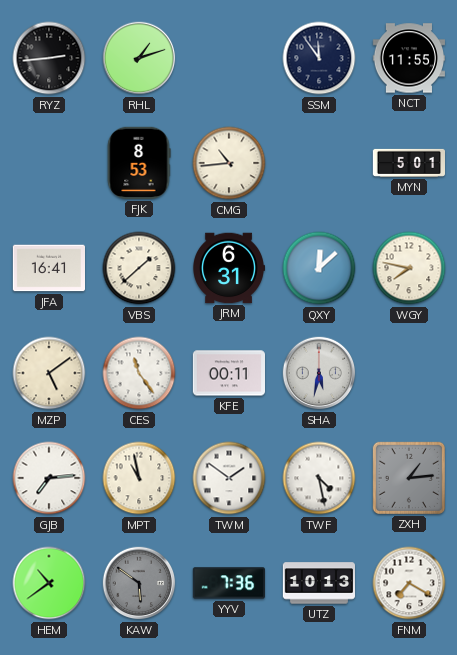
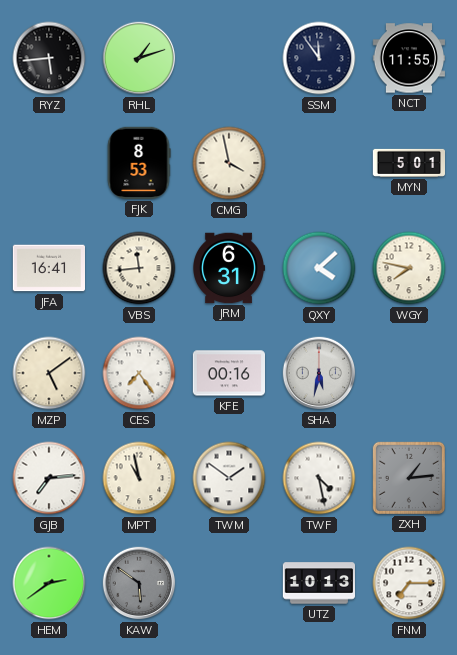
RYZ: 2:44 -> 5:44 (49, 58)
CMG: 10:44 -> 3:58 (229, 163)
VBS: 1:38 -> 11:44 (139, 268)
QXY: 12:08 -> 4:08 (319, 268)
CES: 11:24 -> 7:24 (139, 373)
KFE: 00:11 -> 00:16 (228, 373)
HEM: 10:39 -> 2:39 (49, 583)
YYV: 7:36 -> none (228, 583)
FNM: 7:20 -> 7:15 (409, 583)
